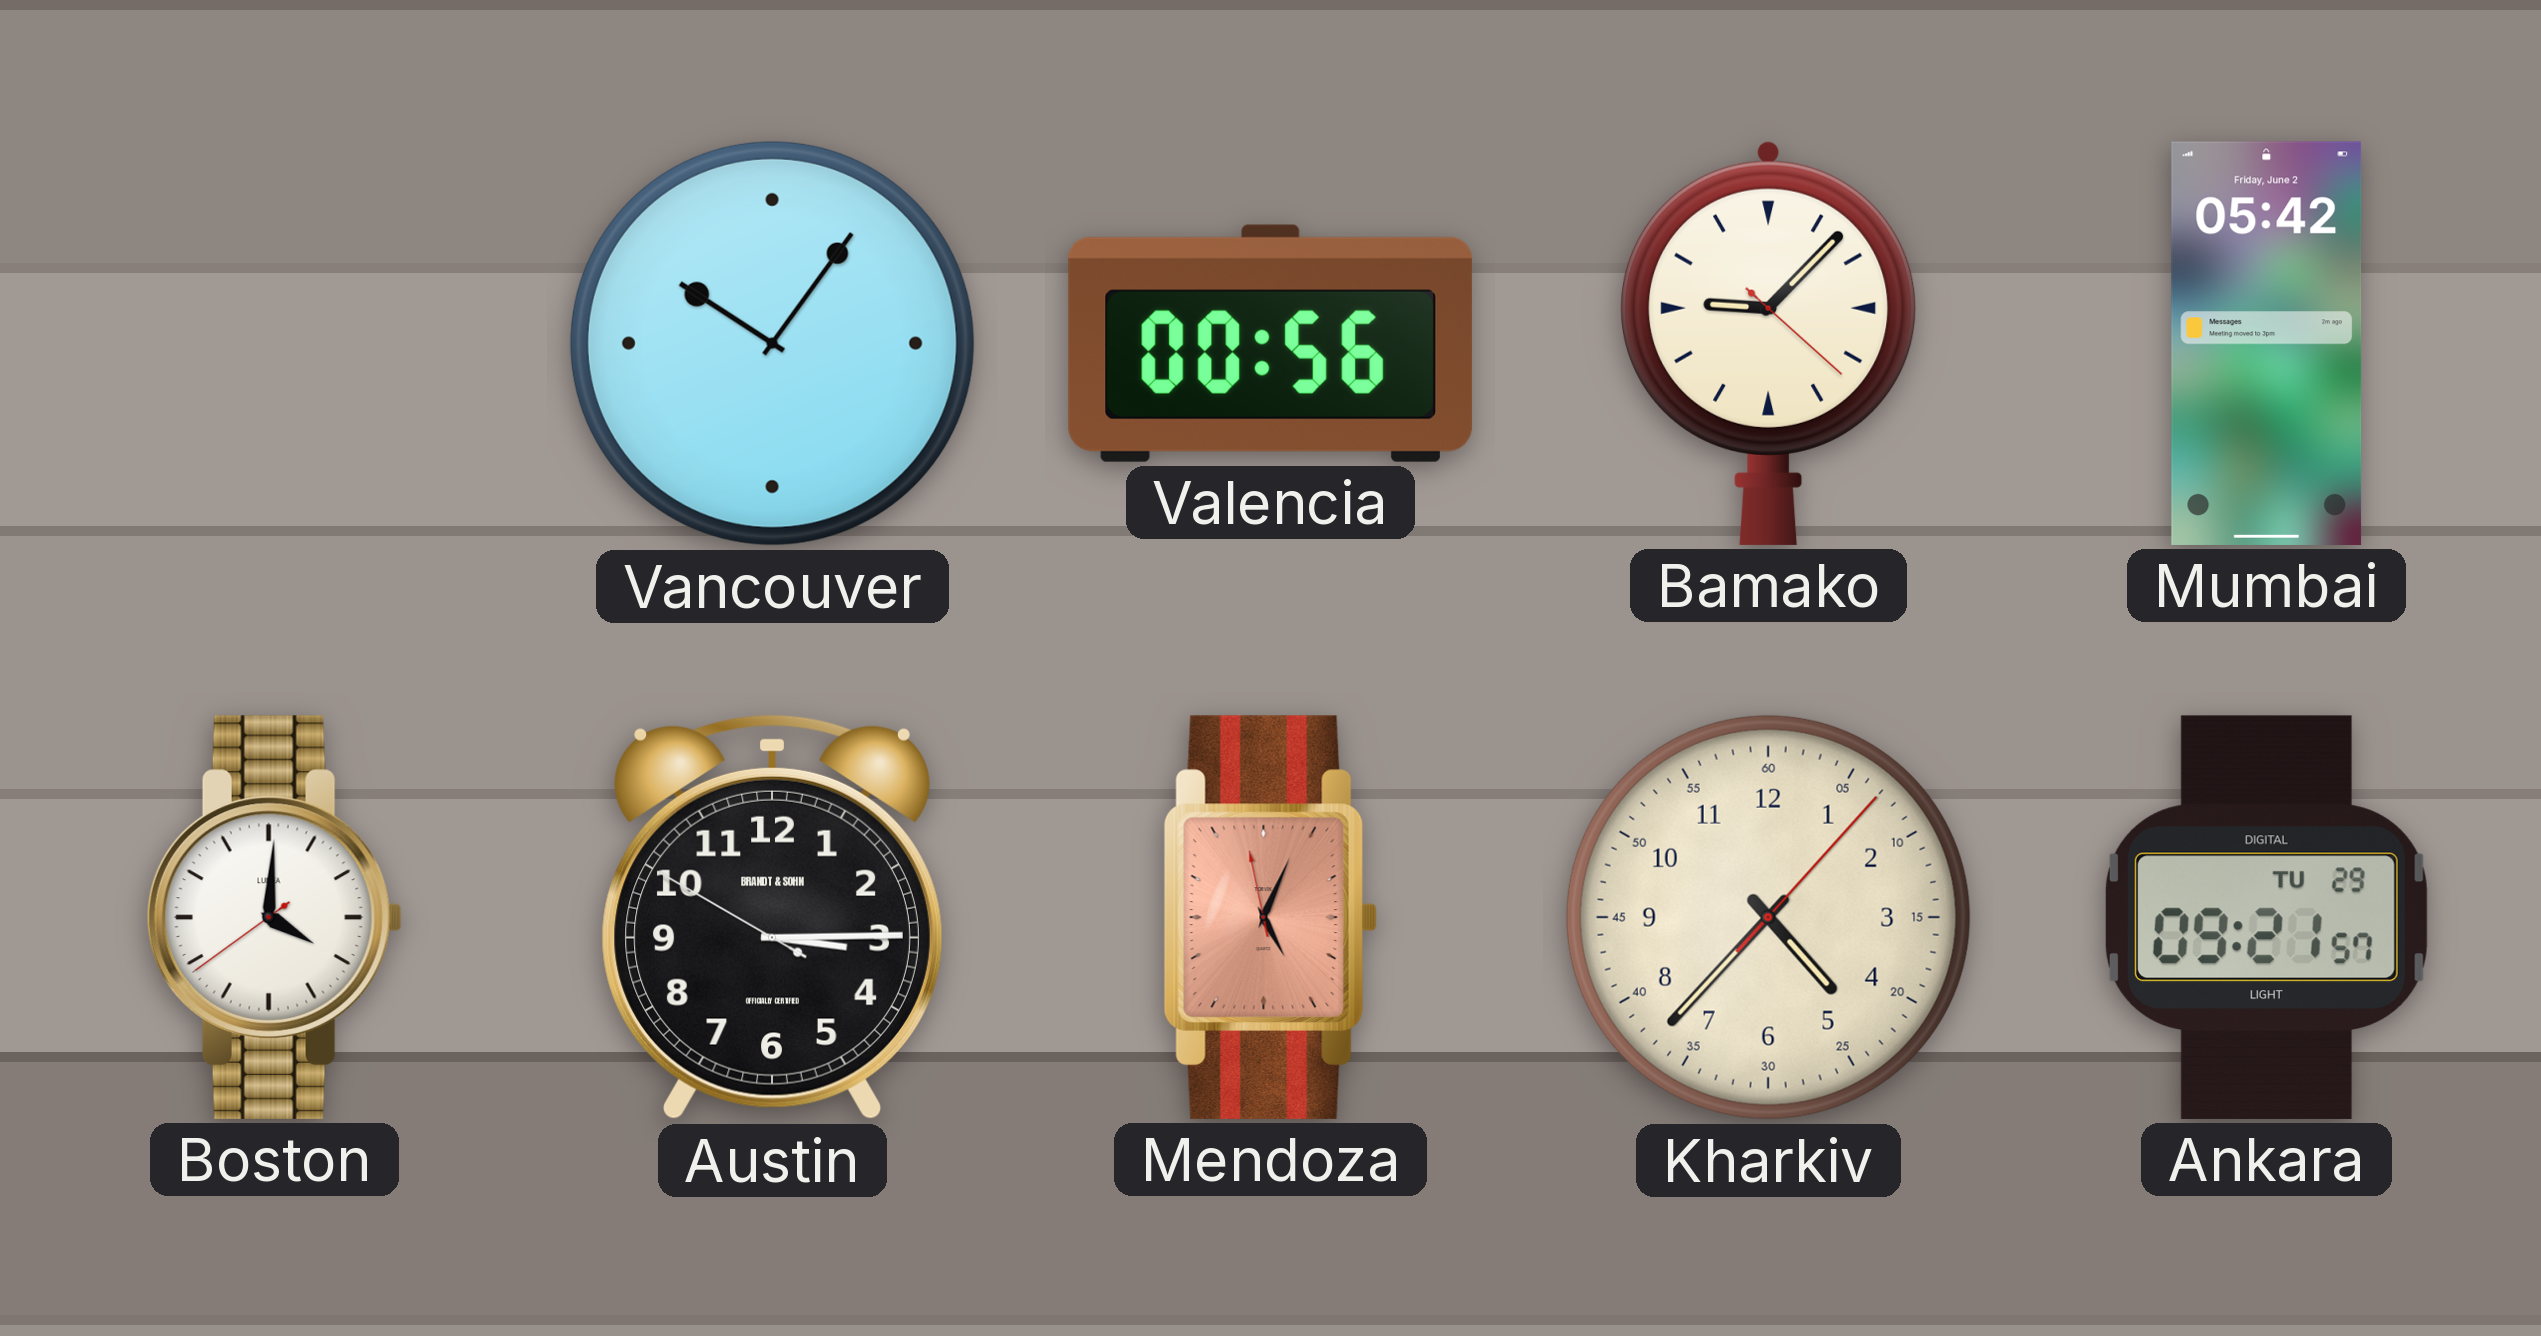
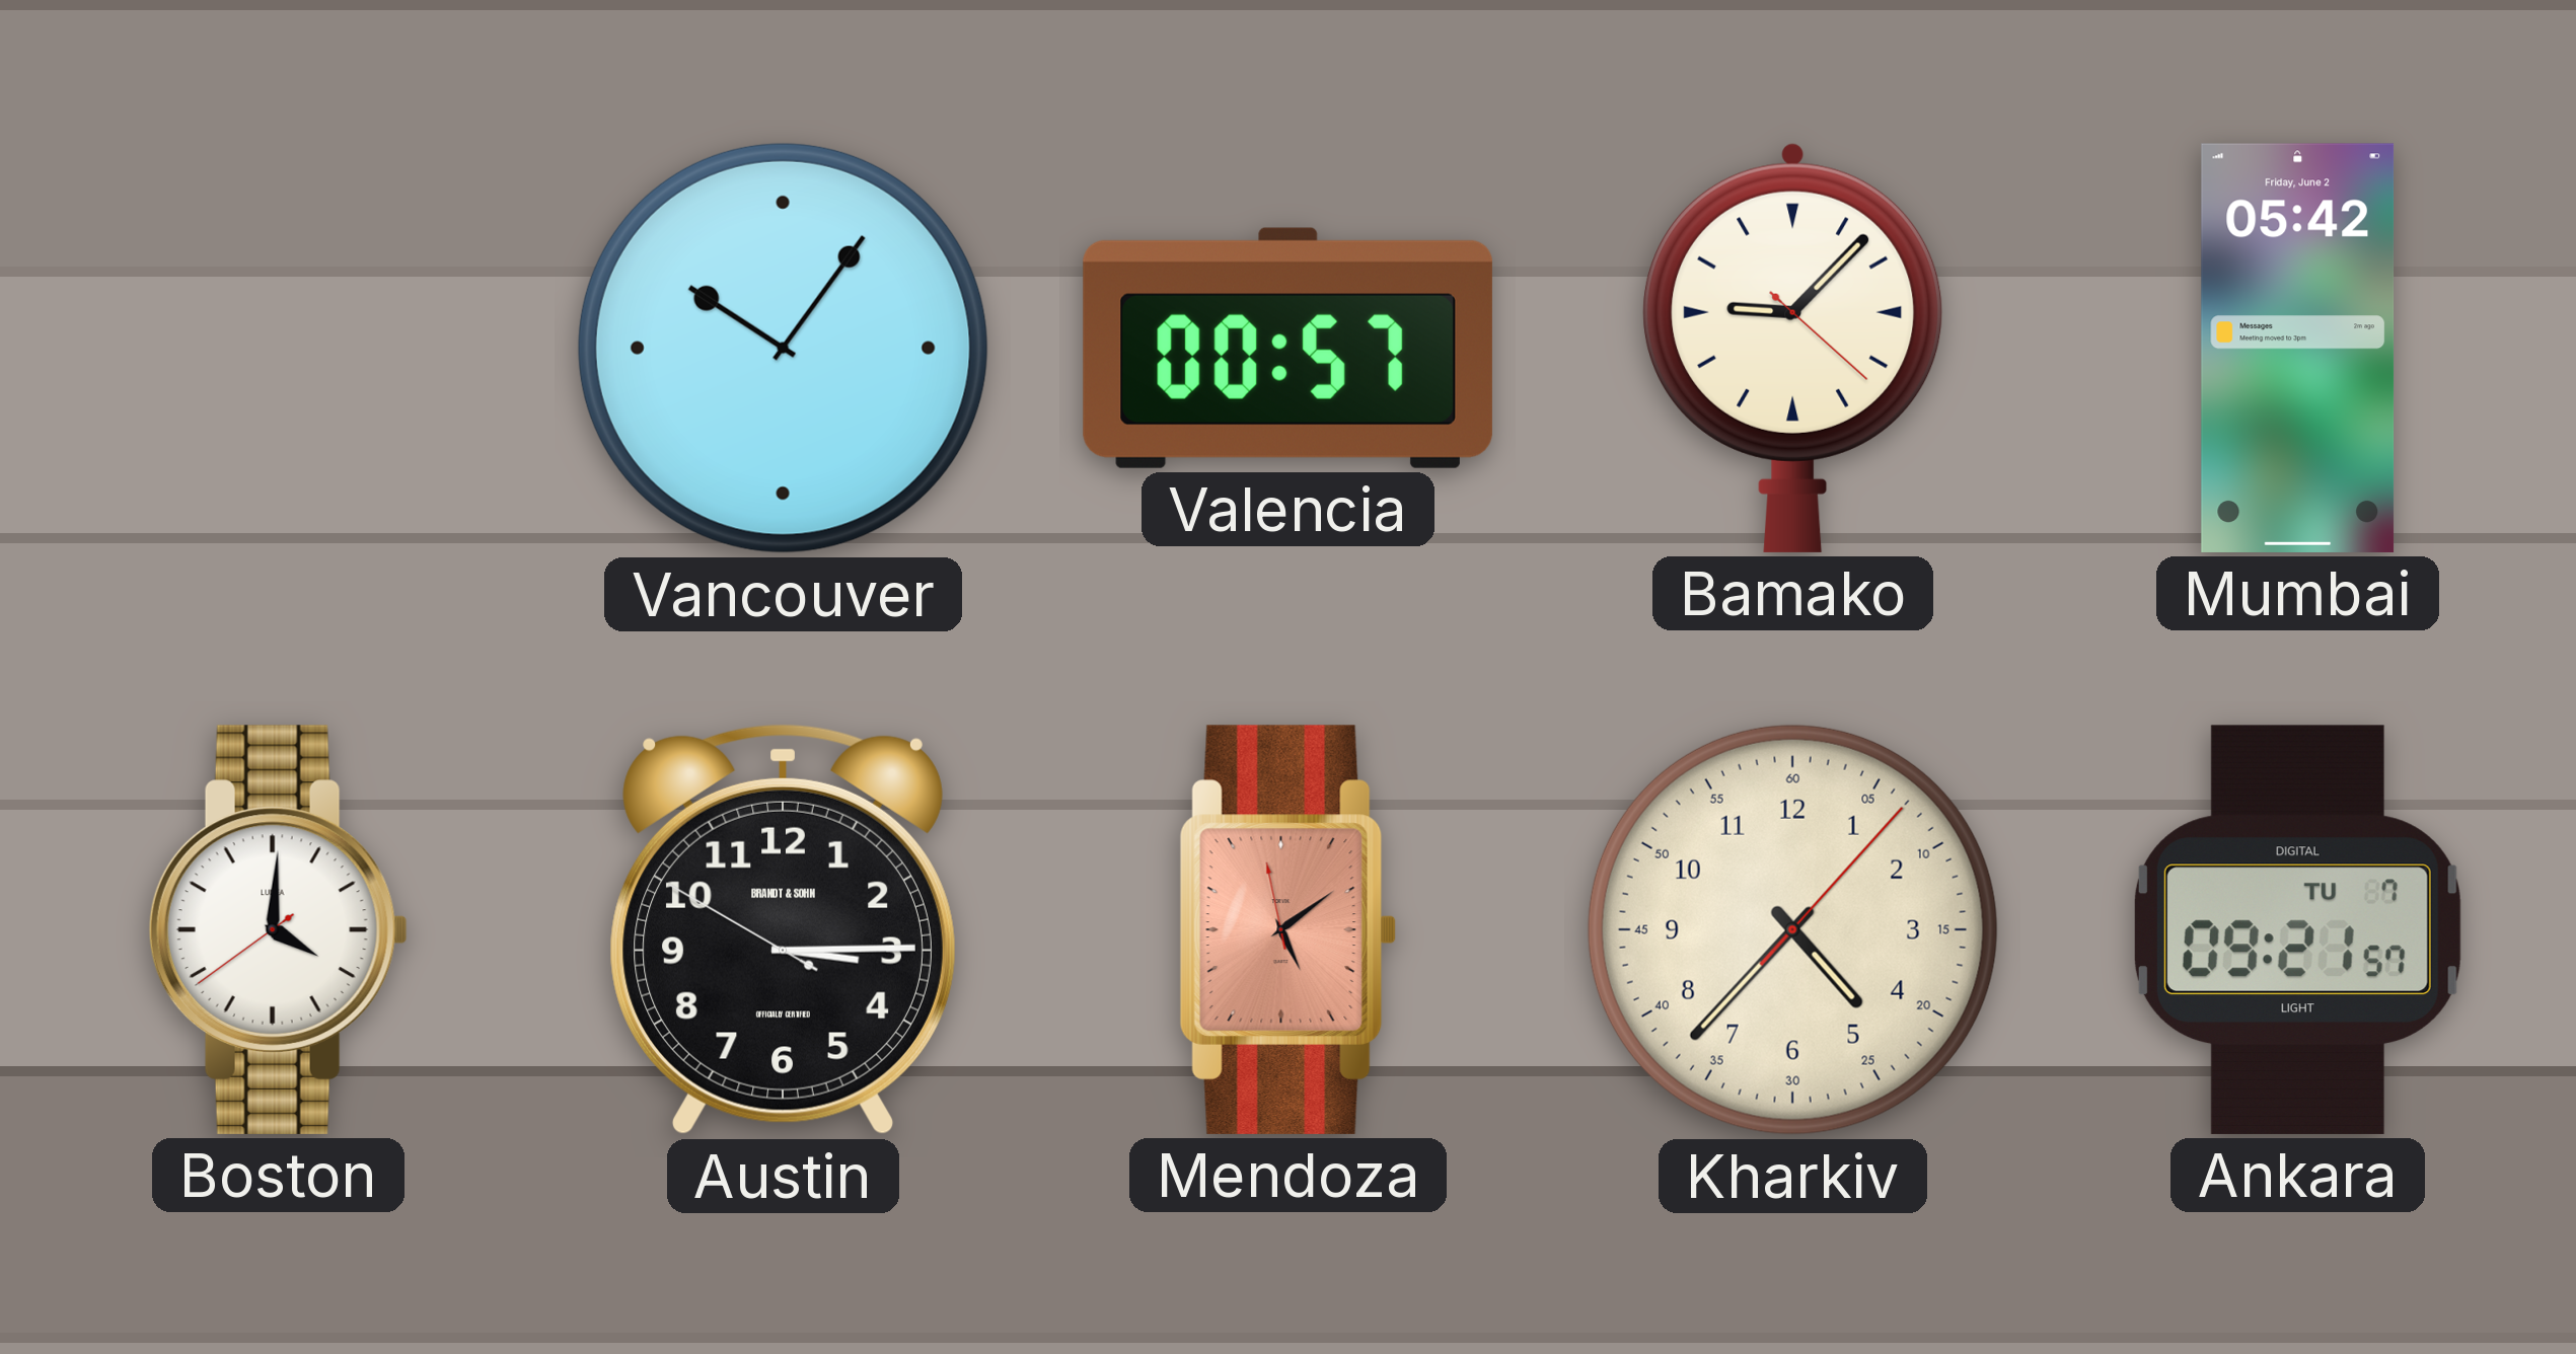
Valencia: 00:56 -> 00:57 (1287, 348)
Mendoza: 5:03 -> 5:08 (1287, 929)
Ankara date: TU 29 -> TU 7 (2297, 929)
